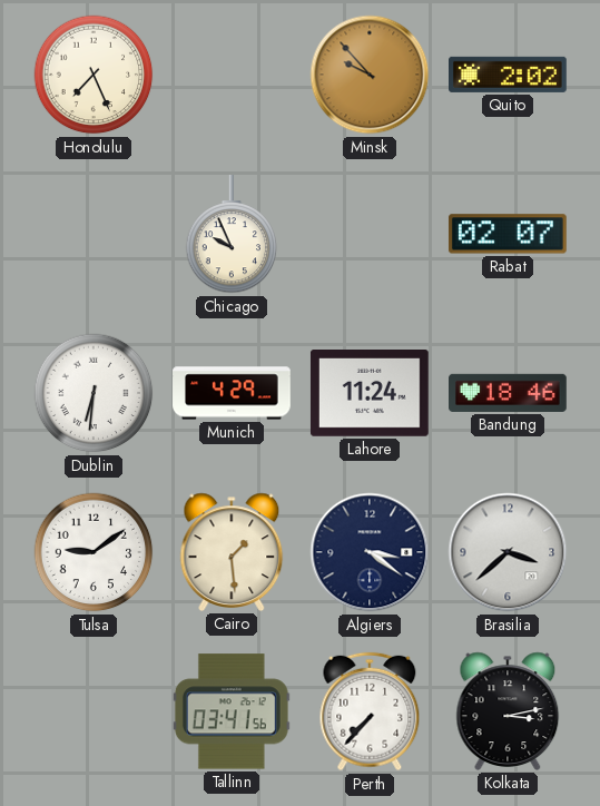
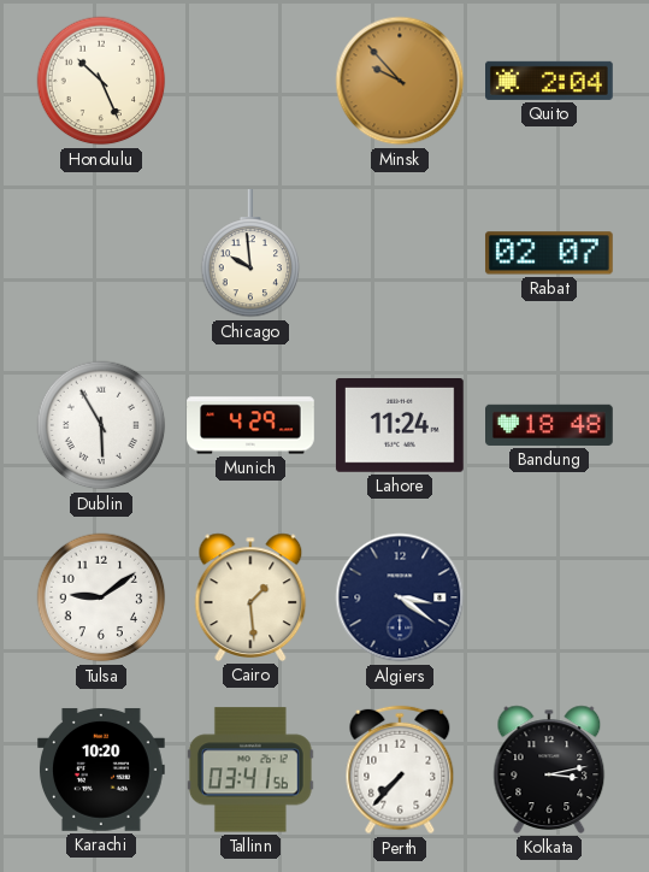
Honolulu: 7:26 -> 10:26 (101, 81)
Quito: 2:02 -> 2:04 (550, 81)
Chicago: 9:56 -> 9:59 (250, 254)
Dublin: 6:31 -> 5:55 (101, 425)
Bandung: 18:46 -> 18:48 (550, 425)
Brasilia: 3:38 -> none (508, 552)
Karachi: none -> 10:20 (101, 770)
